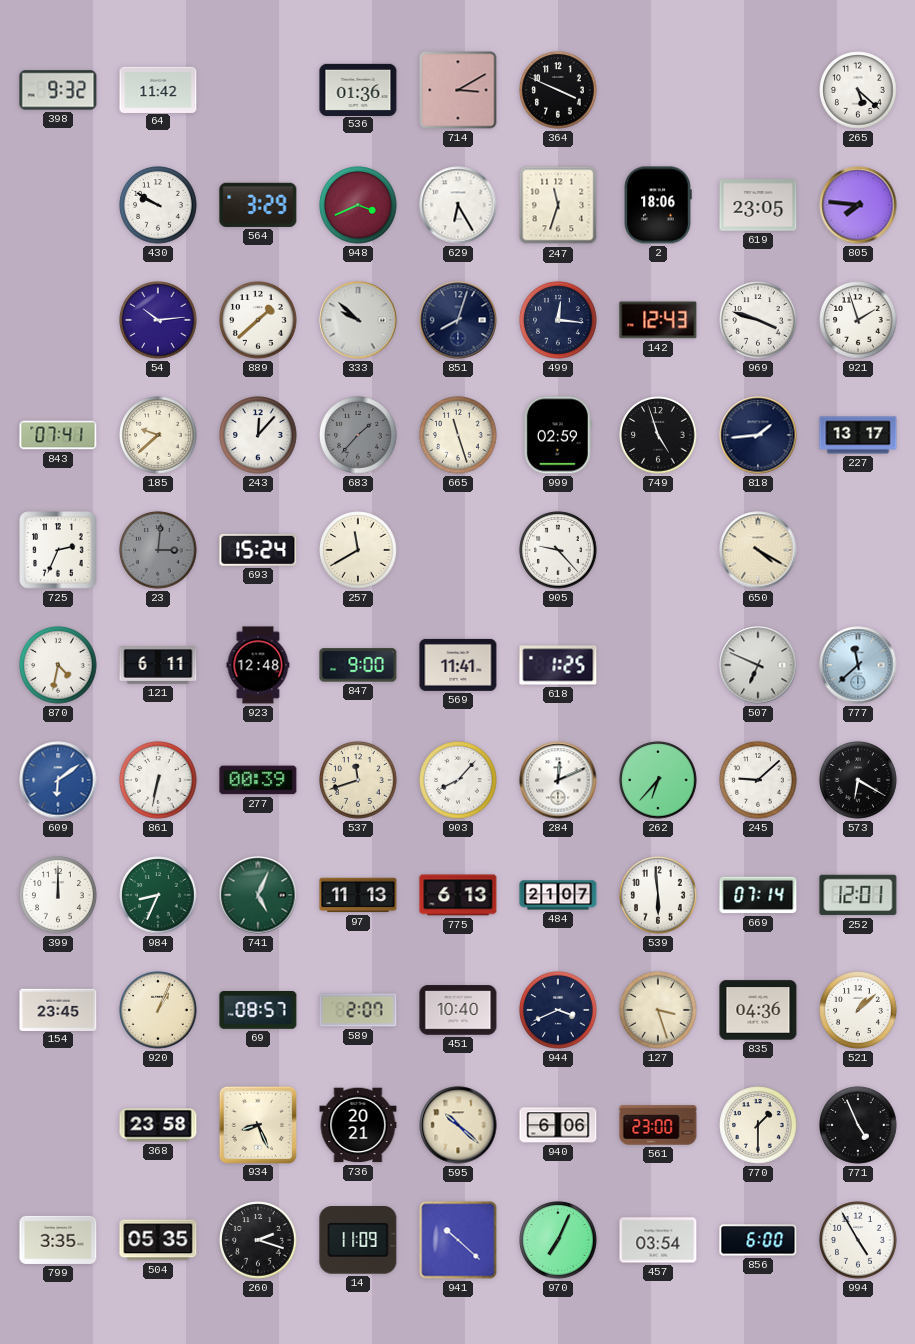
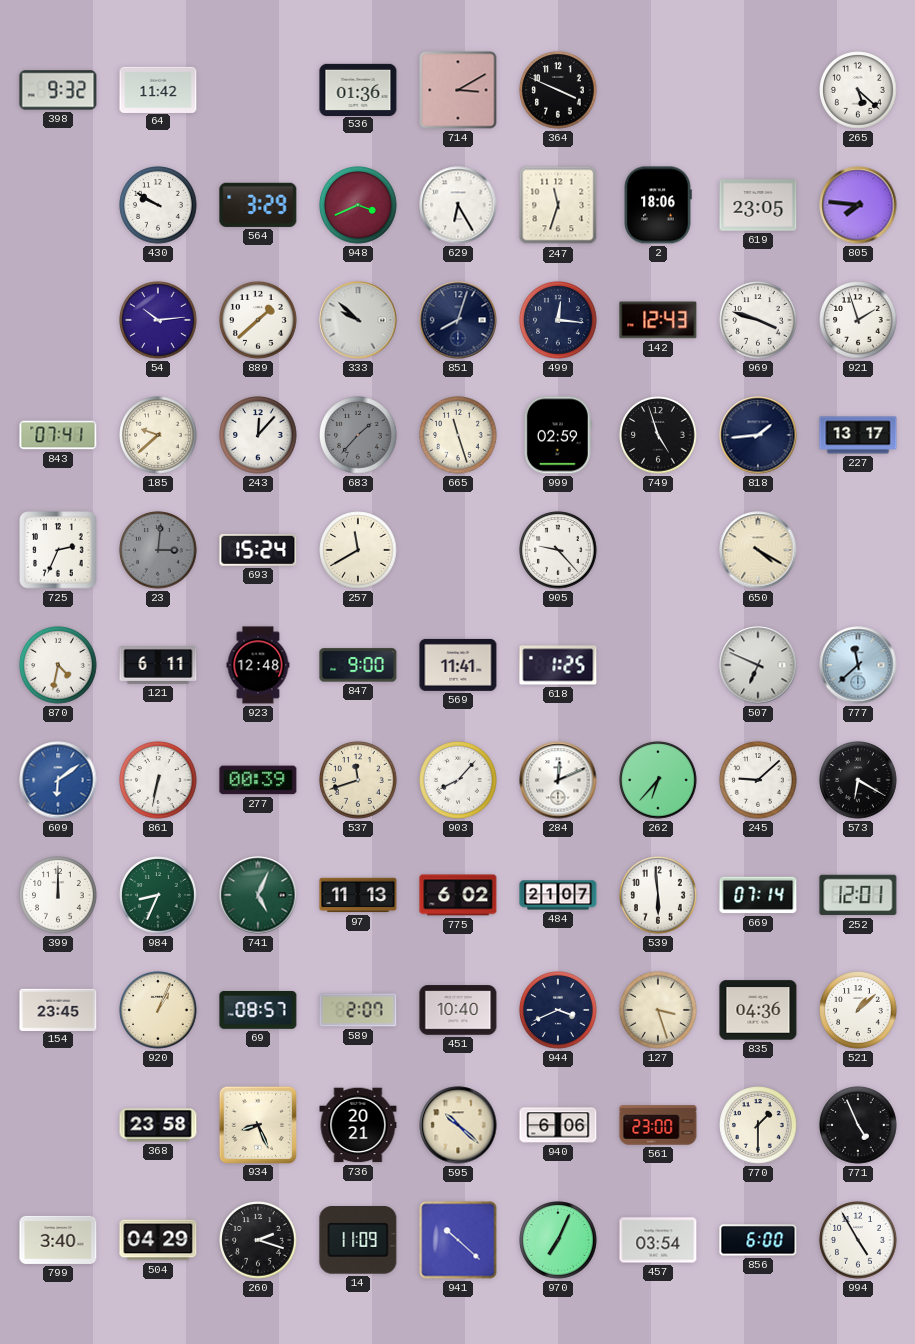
775: 6:13 -> 6:02 (458, 895)
799: 3:35 -> 3:40 (58, 1240)
504: 05:35 -> 04:29 (158, 1240)
